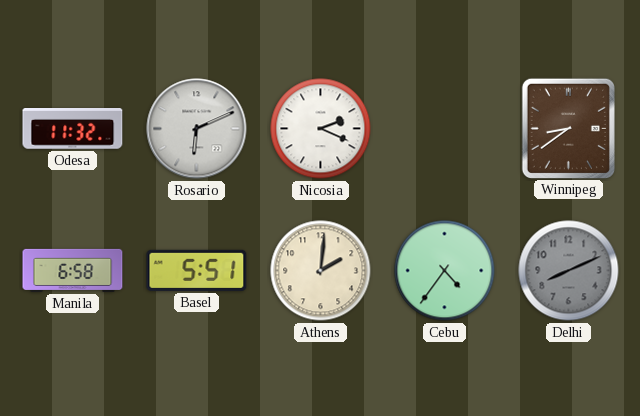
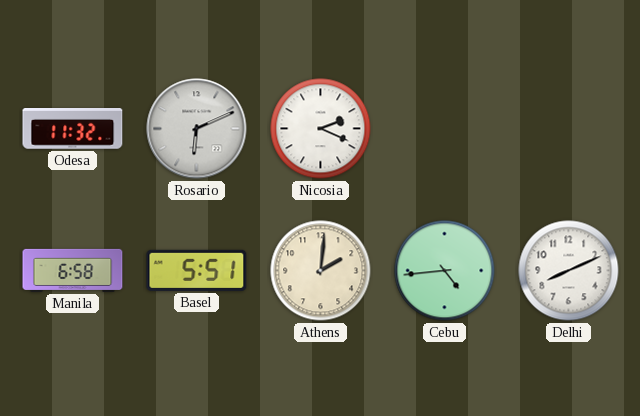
Winnipeg: 8:39 -> none (568, 128)
Cebu: 4:36 -> 4:44 (445, 271)
Delhi dial: grey -> white (569, 271)
